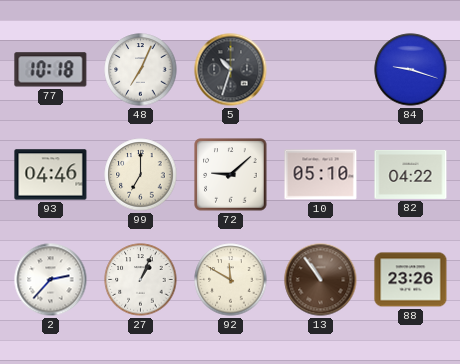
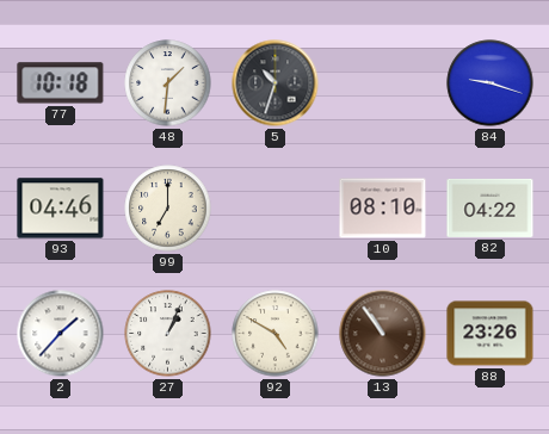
48: 7:04 -> 1:31 (168, 83)
72: 9:08 -> none (231, 175)
10: 05:10 -> 08:10 (383, 209)
2: 2:37 -> 1:37 (61, 334)
92: 11:50 -> 4:50 (276, 334)
